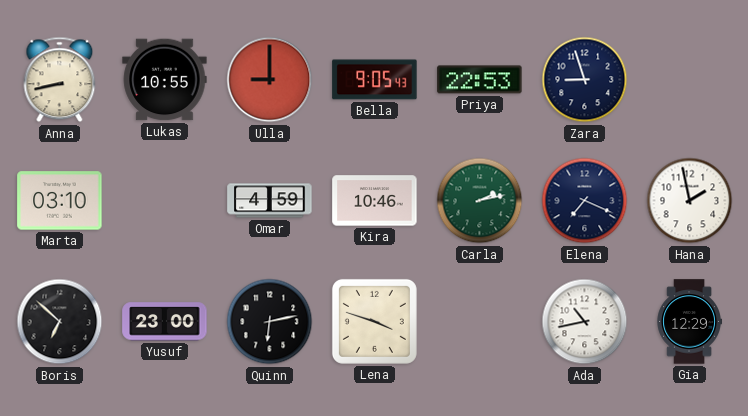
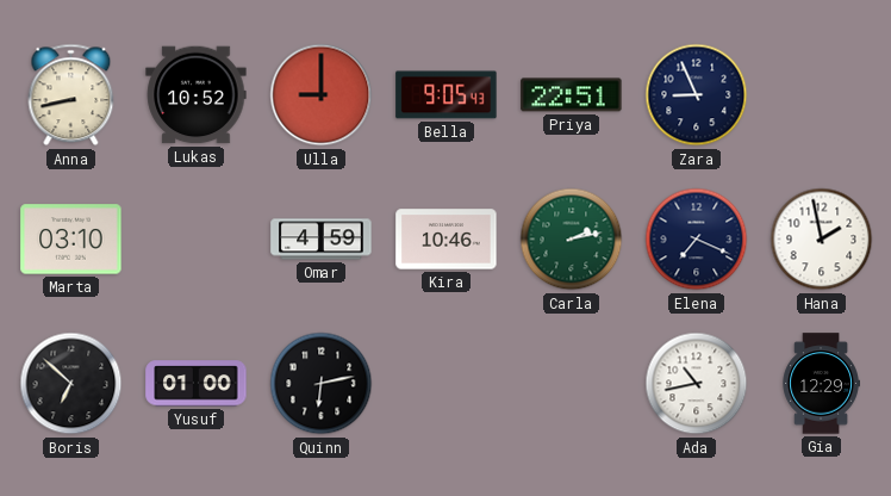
Lukas: 10:55 -> 10:52 (197, 95)
Priya: 22:53 -> 22:51 (572, 95)
Zara: 8:57 -> 8:56 (697, 95)
Yusuf: 23:00 -> 01:00 (197, 384)
Lena: 3:48 -> none (374, 321)
